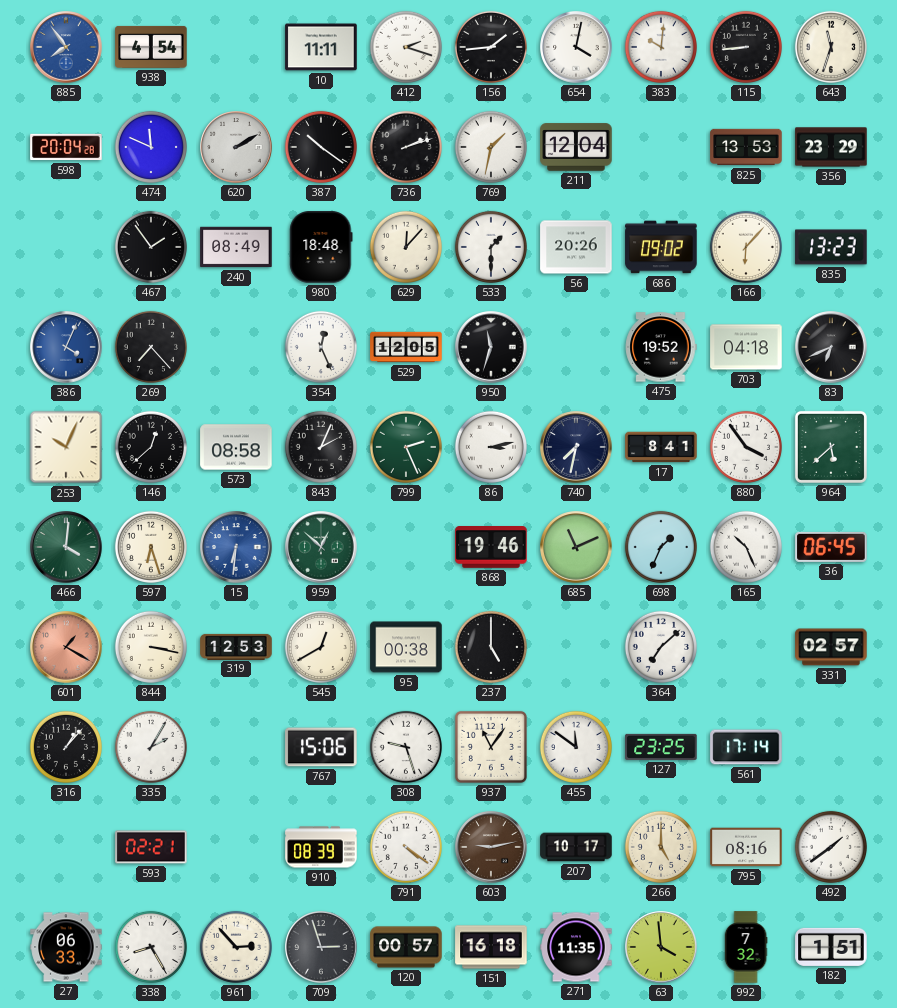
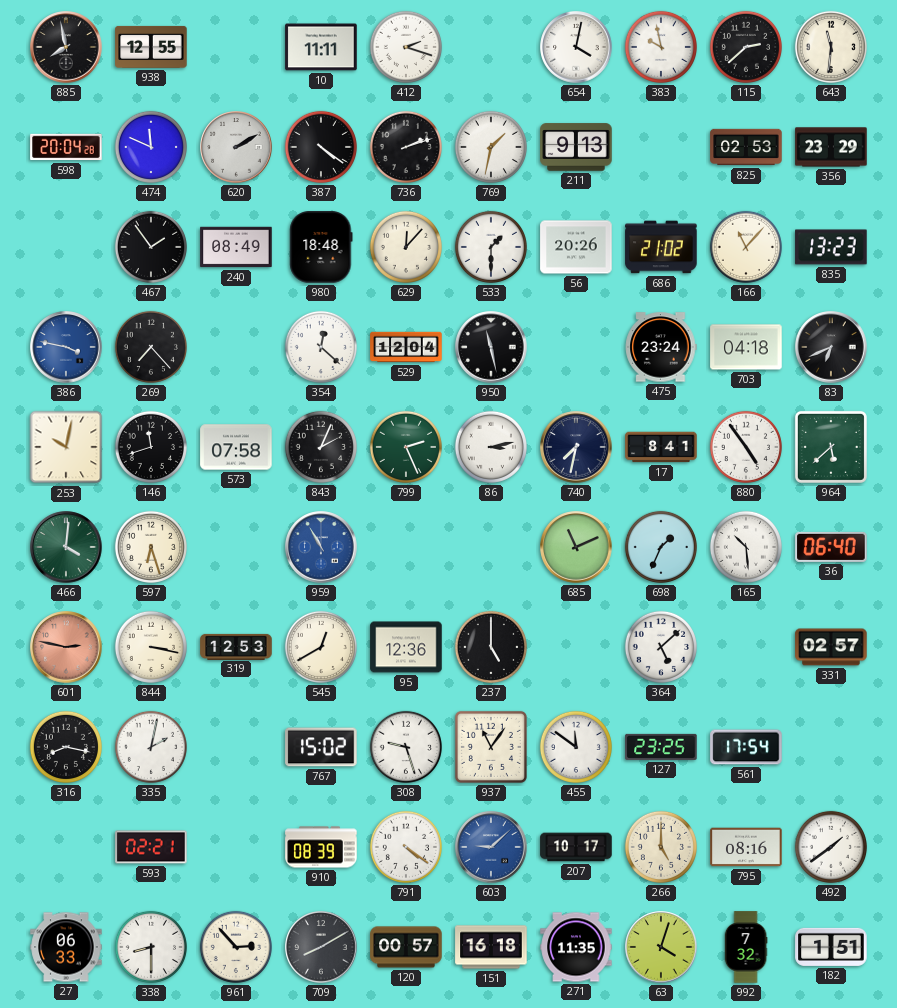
885: 7:54 -> 7:58 (66, 47)
885 dial: blue -> black (66, 47)
938: 4:54 -> 12:55 (151, 47)
156: 1:44 -> none (491, 47)
383: 10:01 -> 9:58 (661, 47)
115: 8:44 -> 2:38 (746, 47)
643: 11:33 -> 11:31 (831, 47)
387: 10:21 -> 4:21 (321, 147)
211: 12:04 -> 9:13 (576, 147)
825: 13:53 -> 02:53 (746, 147)
686: 09:02 -> 21:02 (661, 247)
166: 6:07 -> 11:07 (746, 247)
386: 4:04 -> 3:47 (66, 347)
354: 12:26 -> 12:22 (321, 347)
529: 12:05 -> 12:04 (406, 347)
950: 11:33 -> 11:28 (491, 347)
475: 19:52 -> 23:24 (661, 347)
253: 10:04 -> 10:02 (66, 447)
146: 12:38 -> 11:42 (151, 447)
573: 08:58 -> 07:58 (236, 447)
880: 3:54 -> 4:54 (746, 447)
15: 6:31 -> none (236, 547)
959: 12:52 -> 10:55 (321, 547)
959 dial: green -> blue (321, 547)
868: 19:46 -> none (491, 548)
165: 10:26 -> 10:29 (746, 547)
36: 06:45 -> 06:40 (831, 547)
601: 1:20 -> 2:47 (66, 647)
95: 00:38 -> 12:36 (406, 647)
364: 7:08 -> 5:08 (661, 647)
316: 1:07 -> 8:17 (66, 747)
335: 2:05 -> 2:02 (151, 747)
767: 15:06 -> 15:02 (321, 747)
561: 17:14 -> 17:54 (746, 747)
603: 9:13 -> 9:08 (491, 847)
603 dial: brown -> blue (491, 847)
338: 8:25 -> 8:30 (151, 947)
709: 2:57 -> 8:10 (321, 947)
63: 3:59 -> 4:03 (661, 947)
